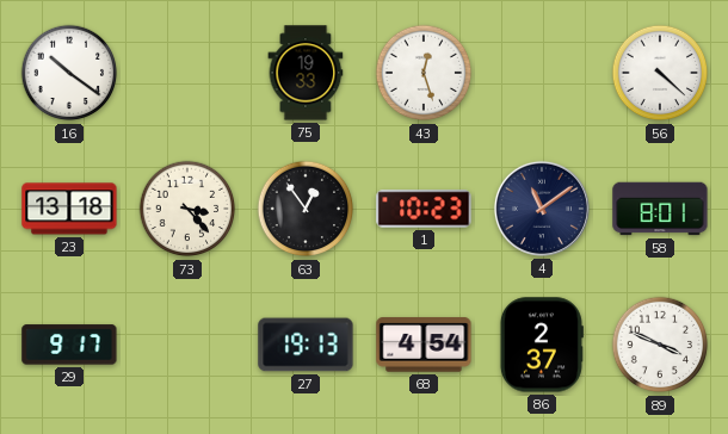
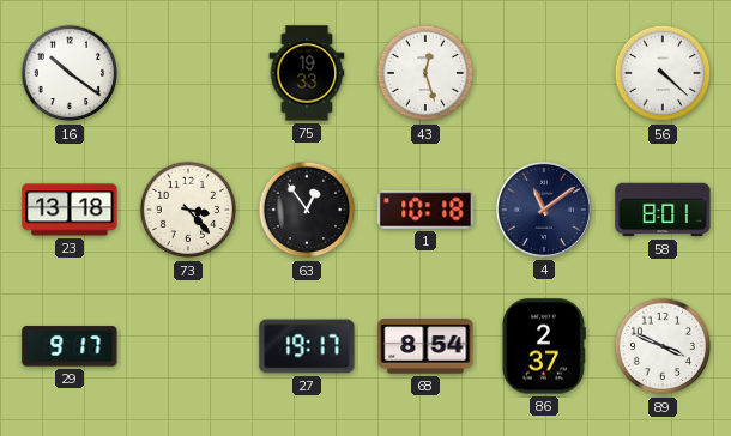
1: 10:23 -> 10:18 (425, 210)
27: 19:13 -> 19:17 (307, 346)
68: 4:54 -> 8:54 (425, 346)
